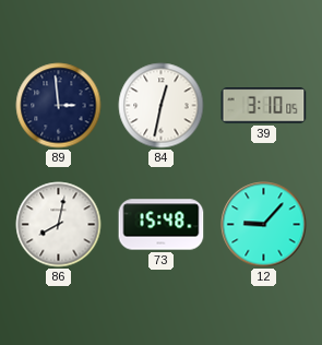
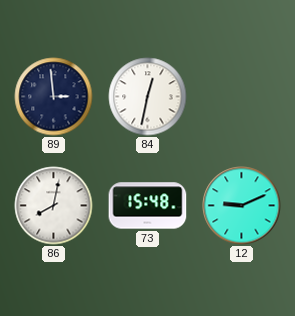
39: 3:10 -> none (264, 106)
12: 9:07 -> 9:11 (242, 206)
